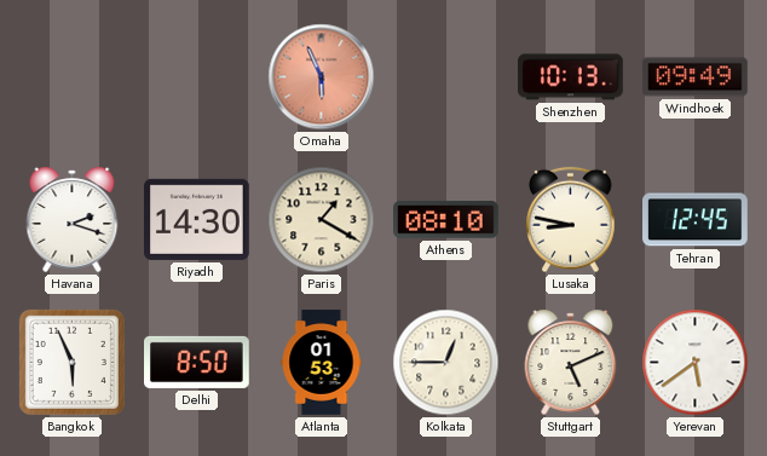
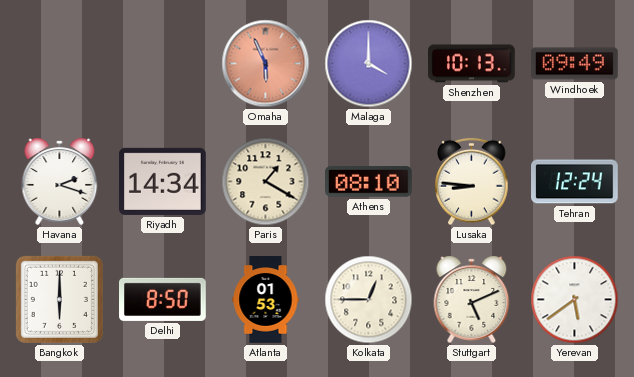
Malaga: none -> 4:00 (369, 64)
Riyadh: 14:30 -> 14:34 (163, 181)
Lusaka: 8:47 -> 8:46 (472, 182)
Tehran: 12:45 -> 12:24 (575, 182)
Bangkok: 5:56 -> 6:00 (59, 299)
